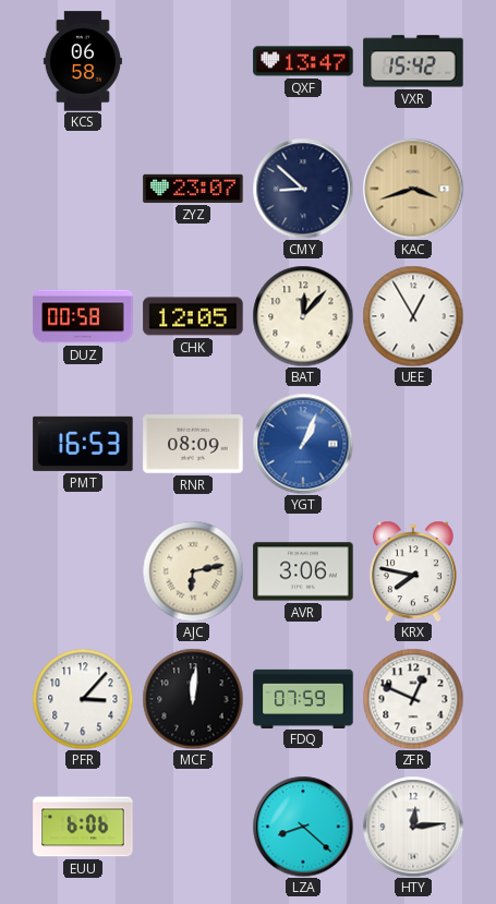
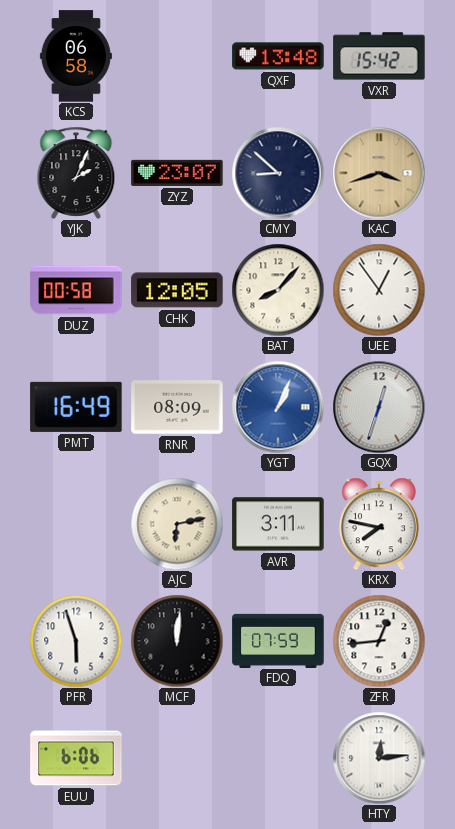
QXF: 13:47 -> 13:48 (278, 56)
YJK: none -> 2:04 (76, 173)
BAT: 12:07 -> 8:07 (278, 290)
UEE: 12:55 -> 12:54 (379, 290)
PMT: 16:53 -> 16:49 (76, 407)
GQX: none -> 12:33 (379, 407)
AVR: 3:06 -> 3:11 (278, 524)
PFR: 3:07 -> 5:57 (76, 641)
ZFR: 12:49 -> 12:44 (379, 641)
LZA: 8:22 -> none (303, 827)
